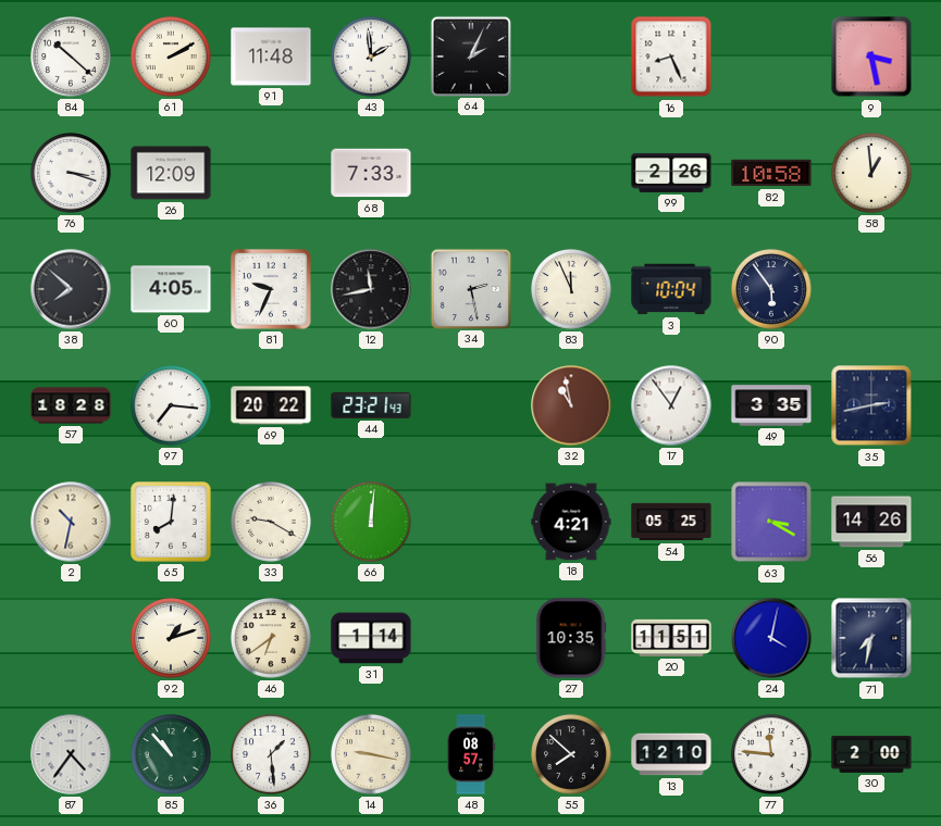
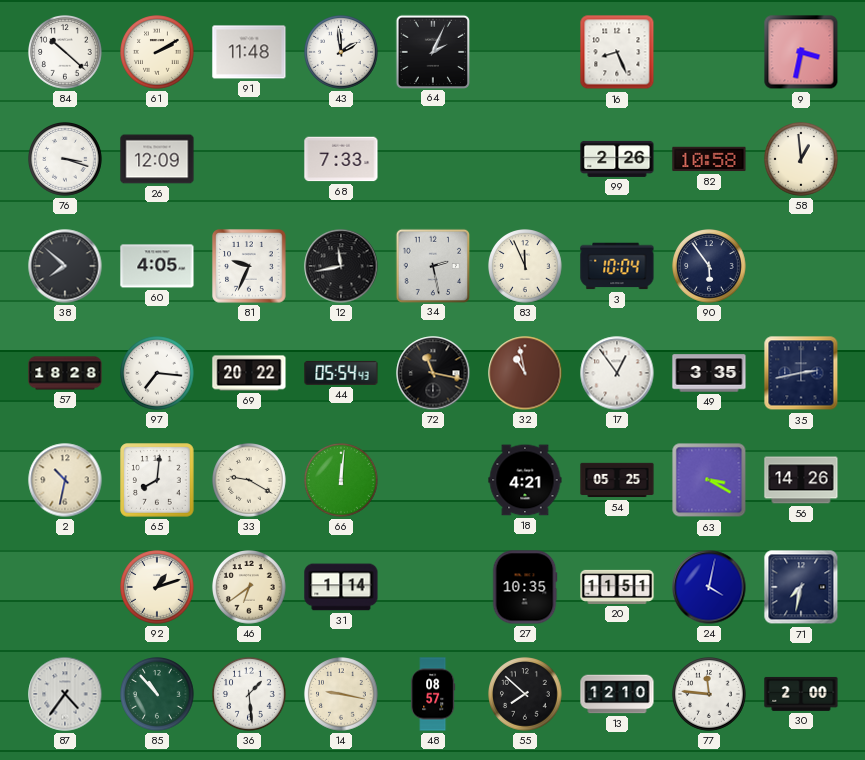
9: 3:28 -> 3:32 (801, 52)
44: 23:21 -> 05:54 (341, 373)
72: none -> 11:17 (433, 373)
